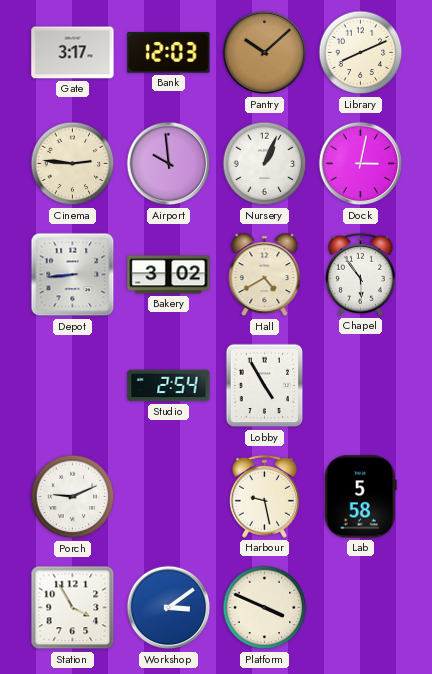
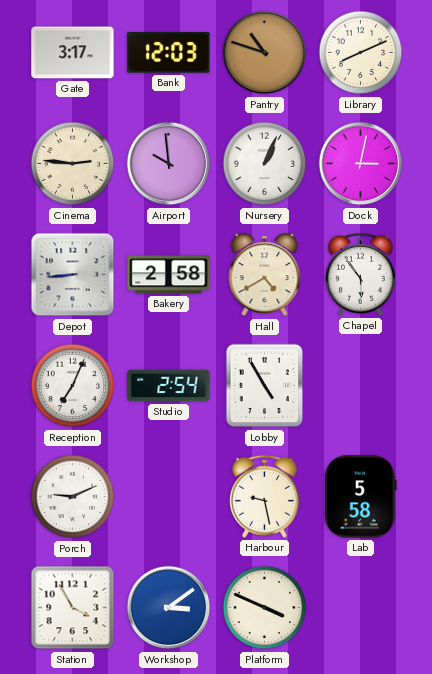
Pantry: 10:08 -> 10:48 (265, 53)
Bakery: 3:02 -> 2:58 (169, 275)
Reception: none -> 7:04 (73, 386)
